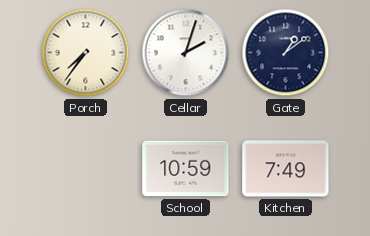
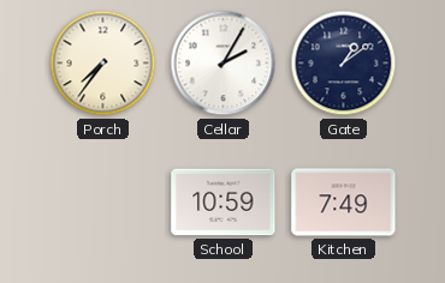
Cellar: 2:03 -> 2:05 (224, 64)
